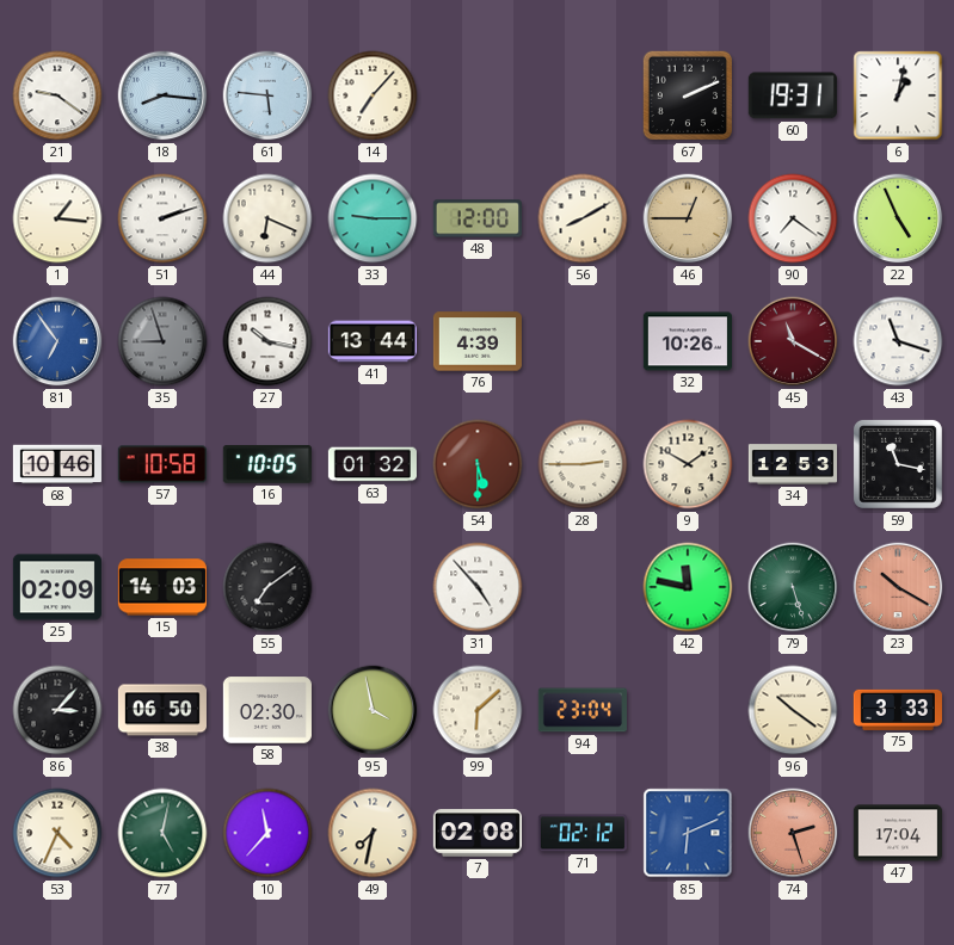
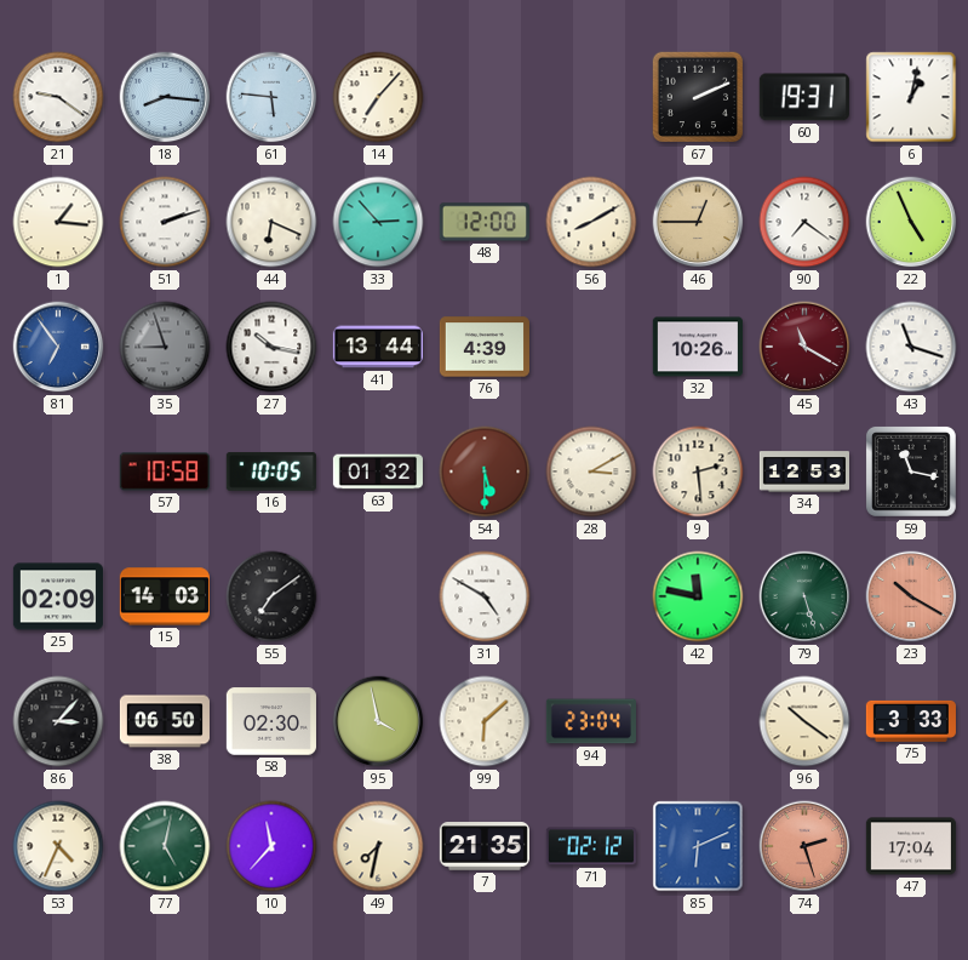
33: 9:15 -> 2:53 (378, 222)
68: 10:46 -> none (57, 464)
28: 2:45 -> 3:10 (591, 472)
9: 1:50 -> 2:29 (698, 472)
31: 4:53 -> 4:50 (485, 596)
7: 02:08 -> 21:35 (485, 846)
